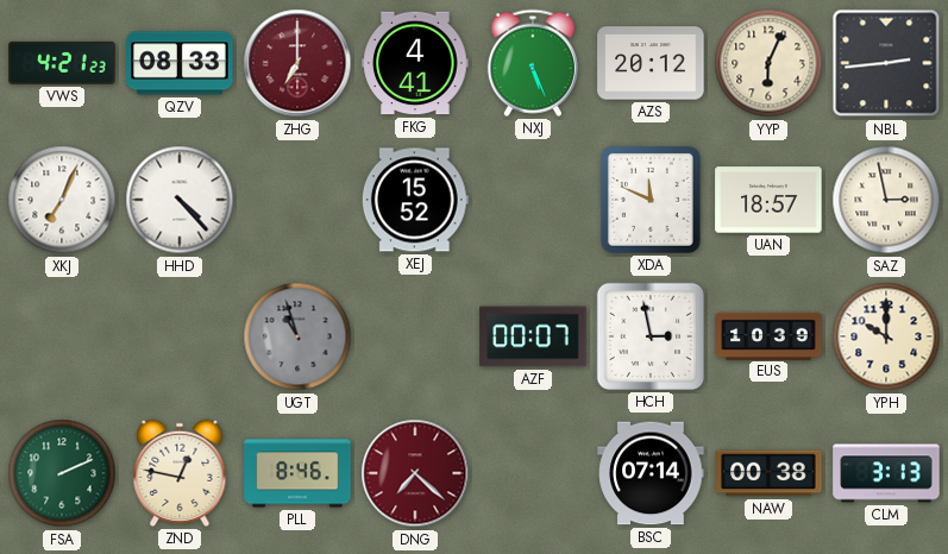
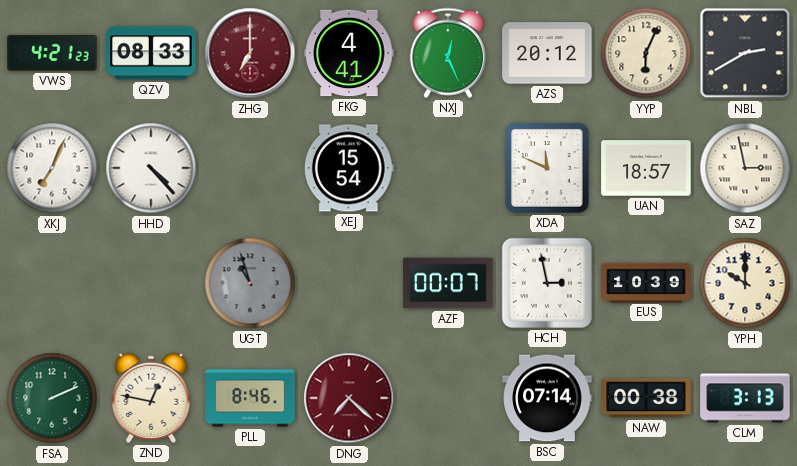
NXJ: 5:26 -> 12:26 (448, 53)
NBL: 2:44 -> 2:40 (745, 53)
XEJ: 15:52 -> 15:54 (349, 168)
